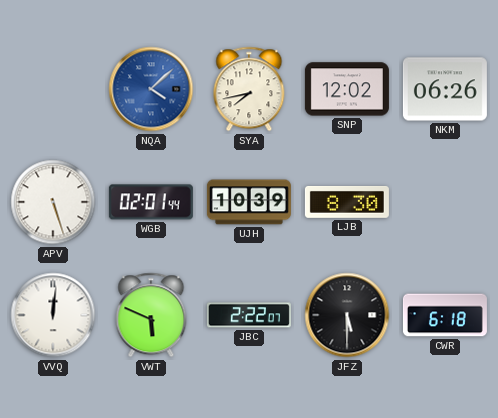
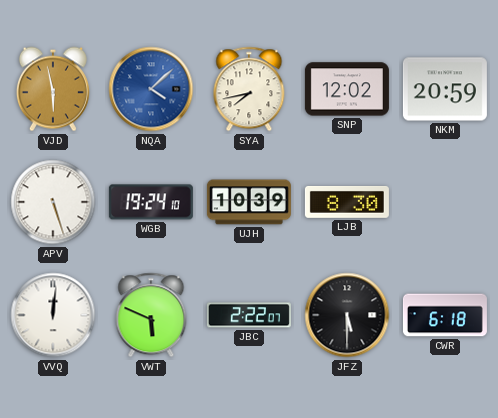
VJD: none -> 5:58 (53, 89)
NKM: 06:26 -> 20:59 (445, 89)
WGB: 02:01 -> 19:24 (151, 202)
